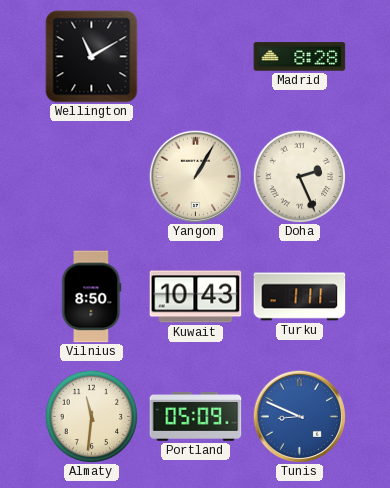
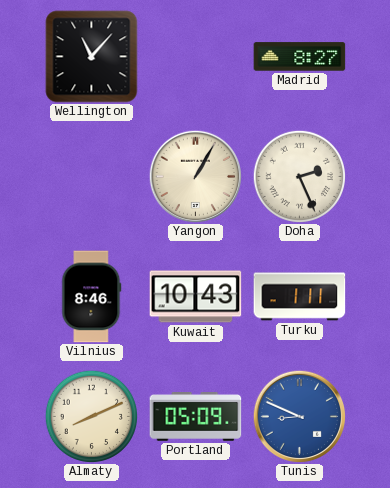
Wellington: 11:10 -> 11:07 (92, 57)
Madrid: 8:28 -> 8:27 (300, 57)
Vilnius: 8:50 -> 8:46 (92, 297)
Almaty: 11:31 -> 8:11 (91, 416)
